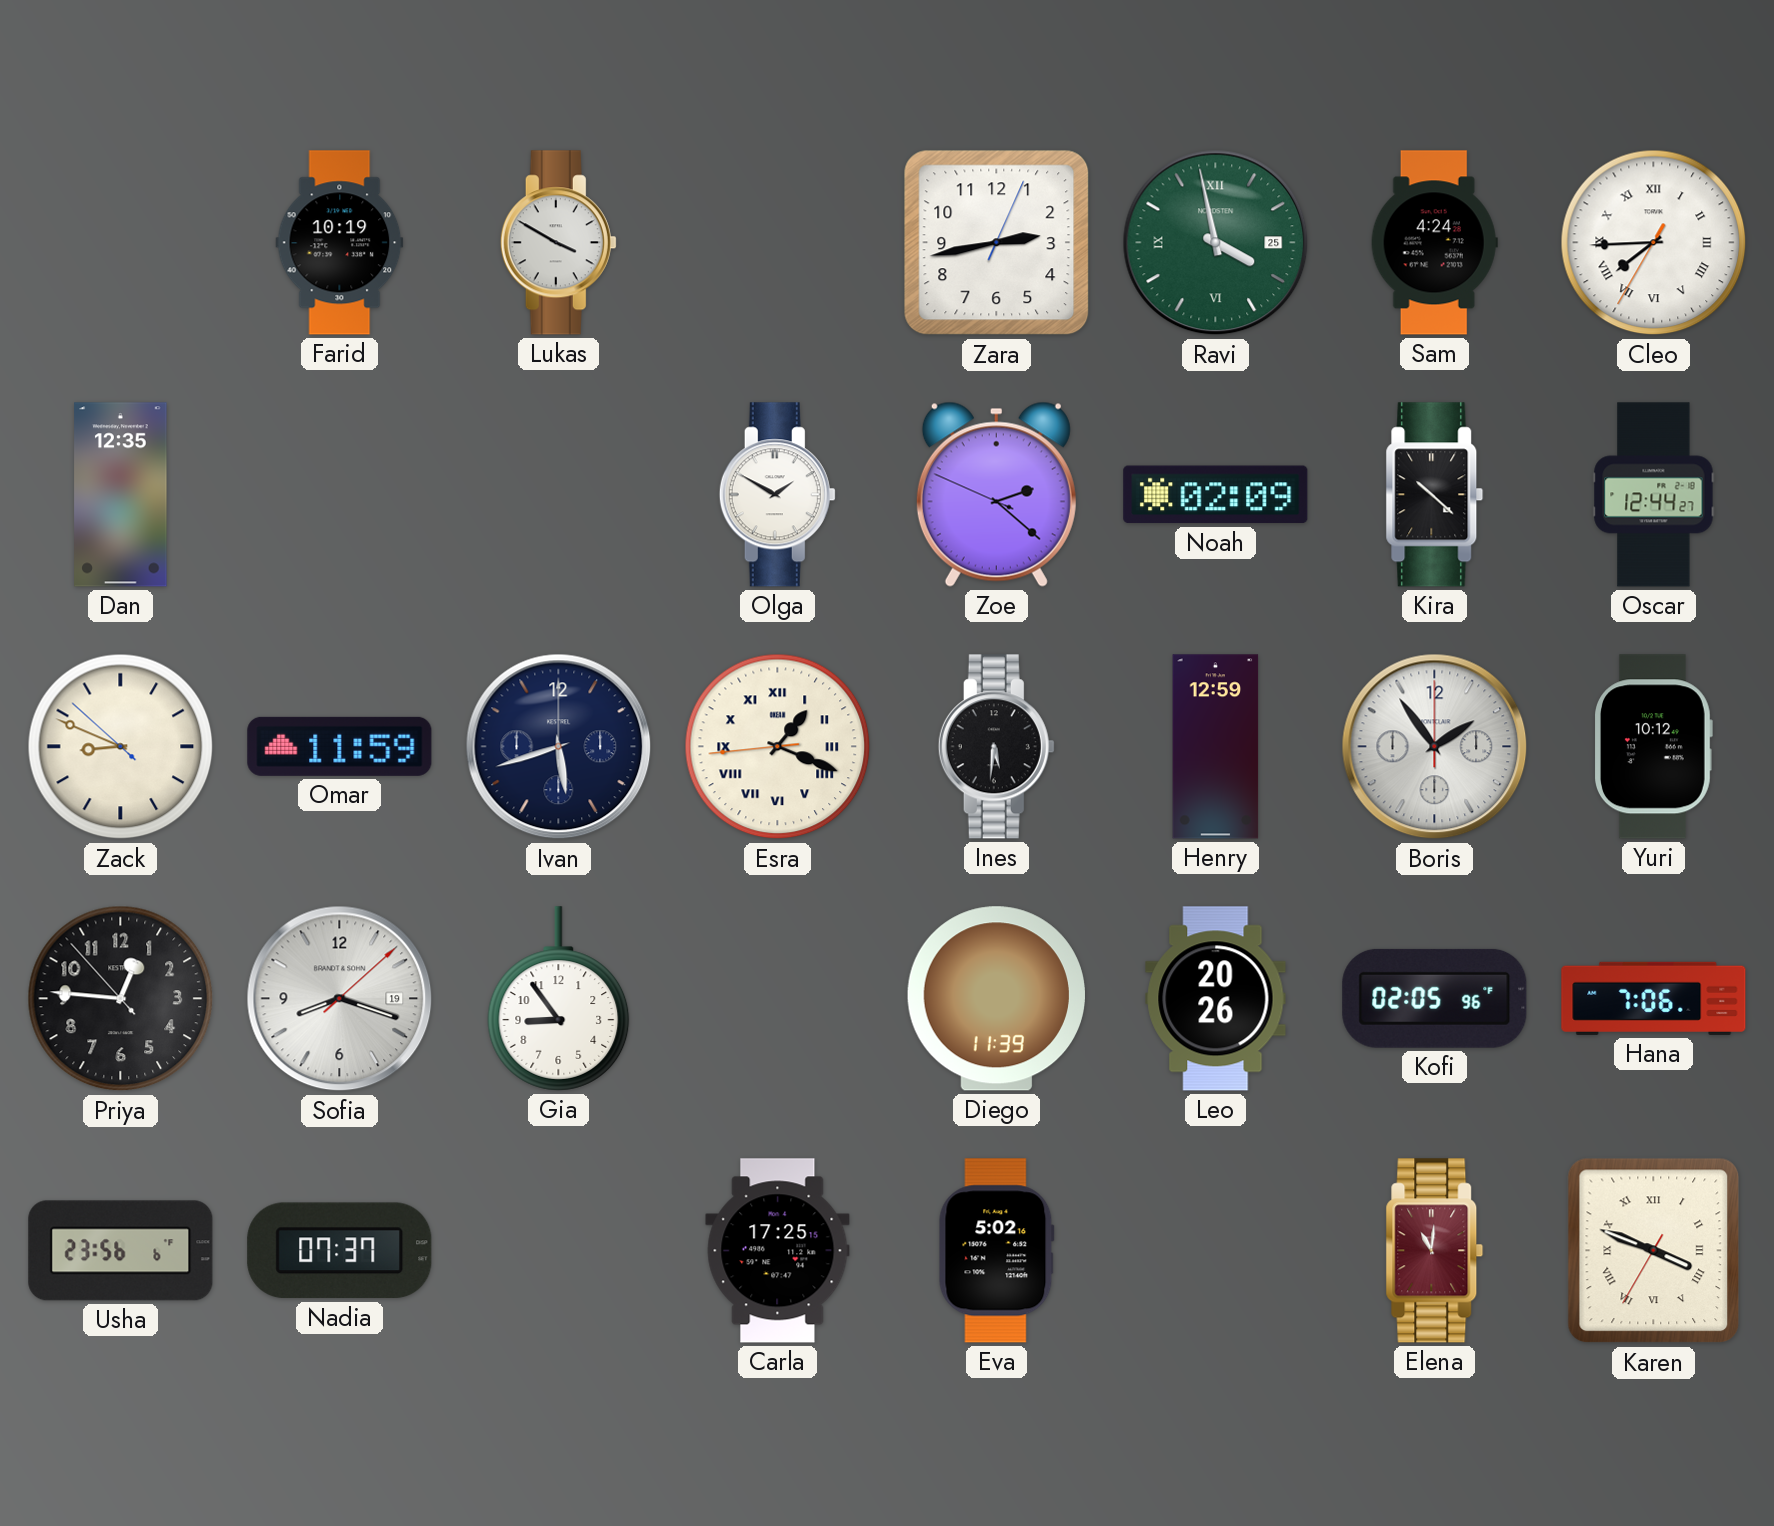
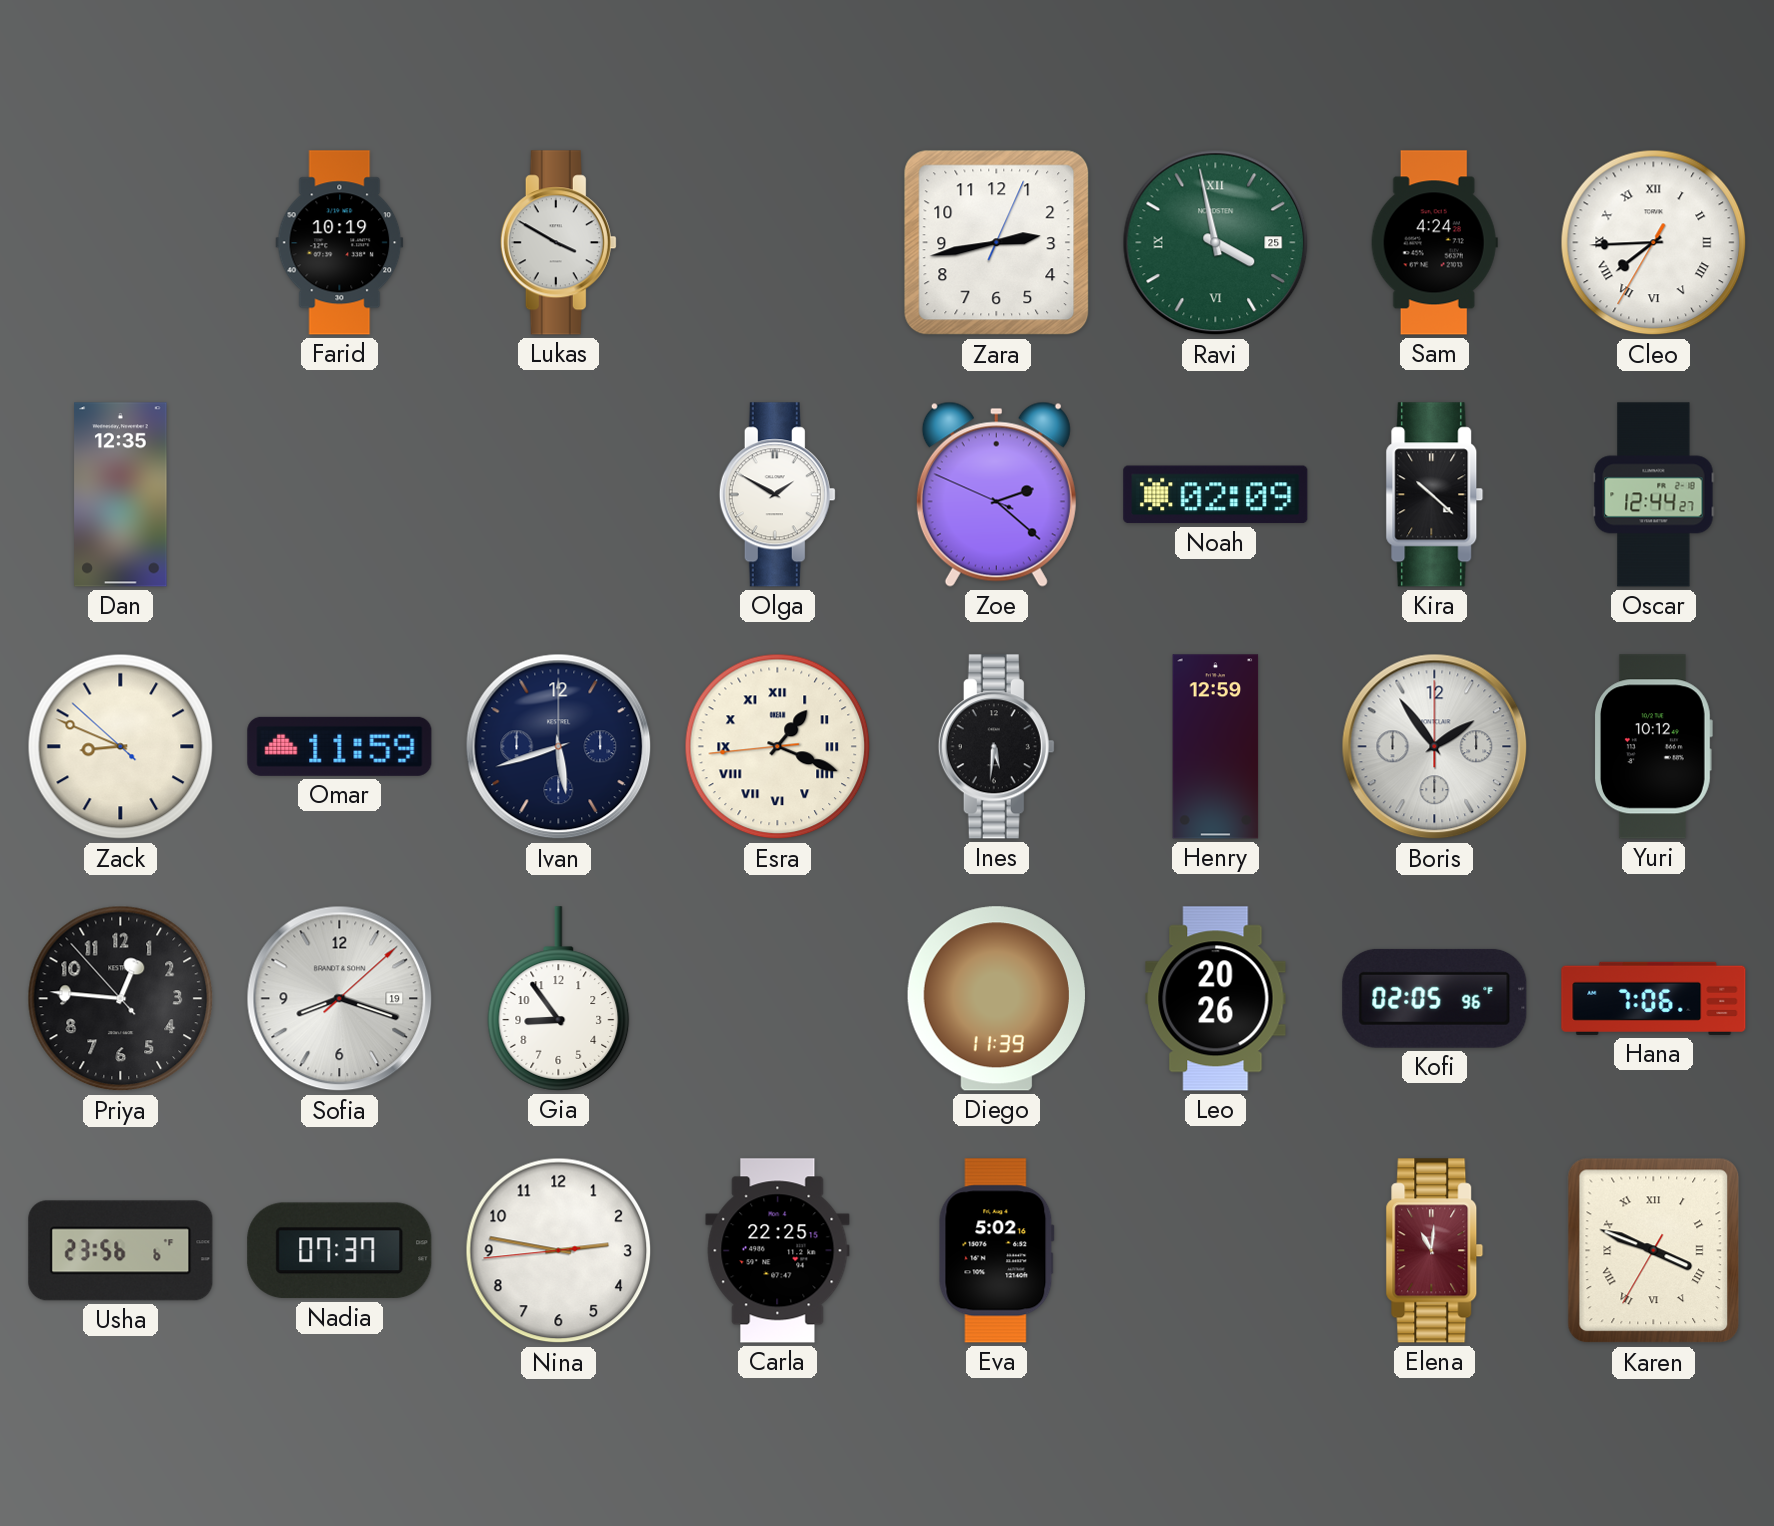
Nina: none -> 2:46 (559, 1251)
Carla: 17:25 -> 22:25 (778, 1251)
